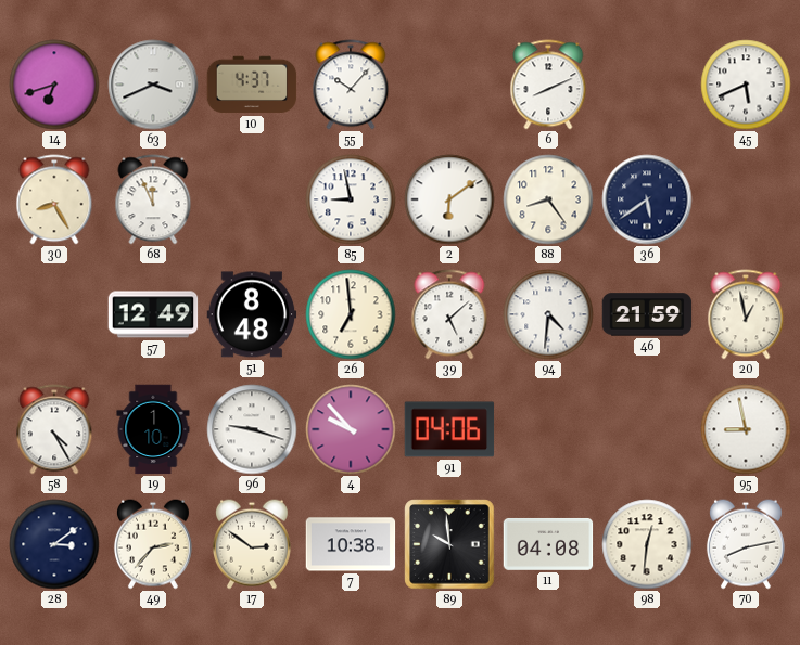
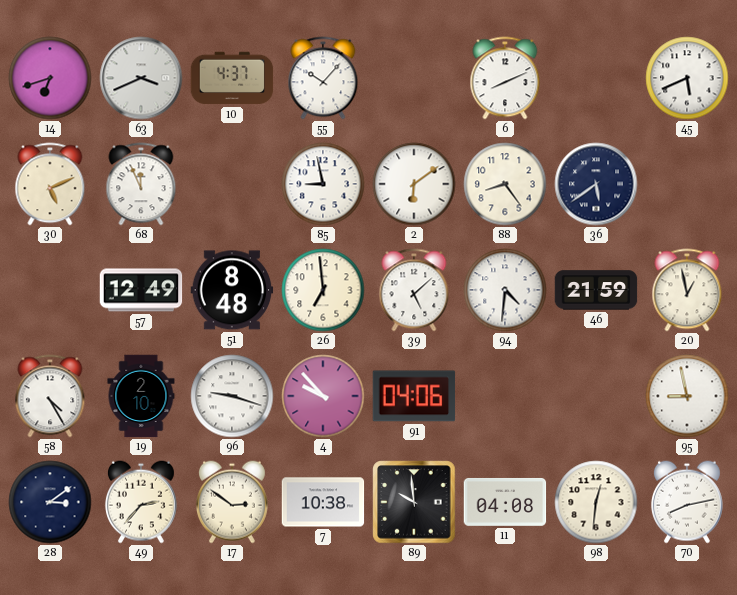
30: 8:25 -> 5:11 (50, 184)
19: 1:10 -> 2:10 (141, 396)
